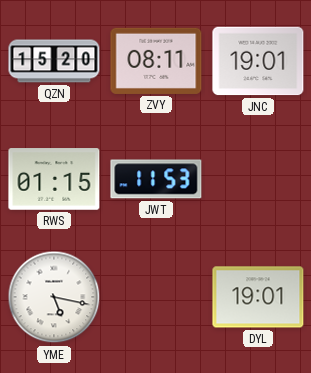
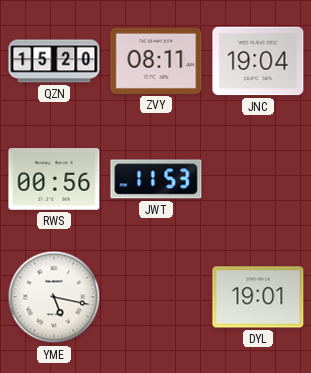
JNC: 19:01 -> 19:04 (258, 61)
RWS: 01:15 -> 00:56 (54, 179)
